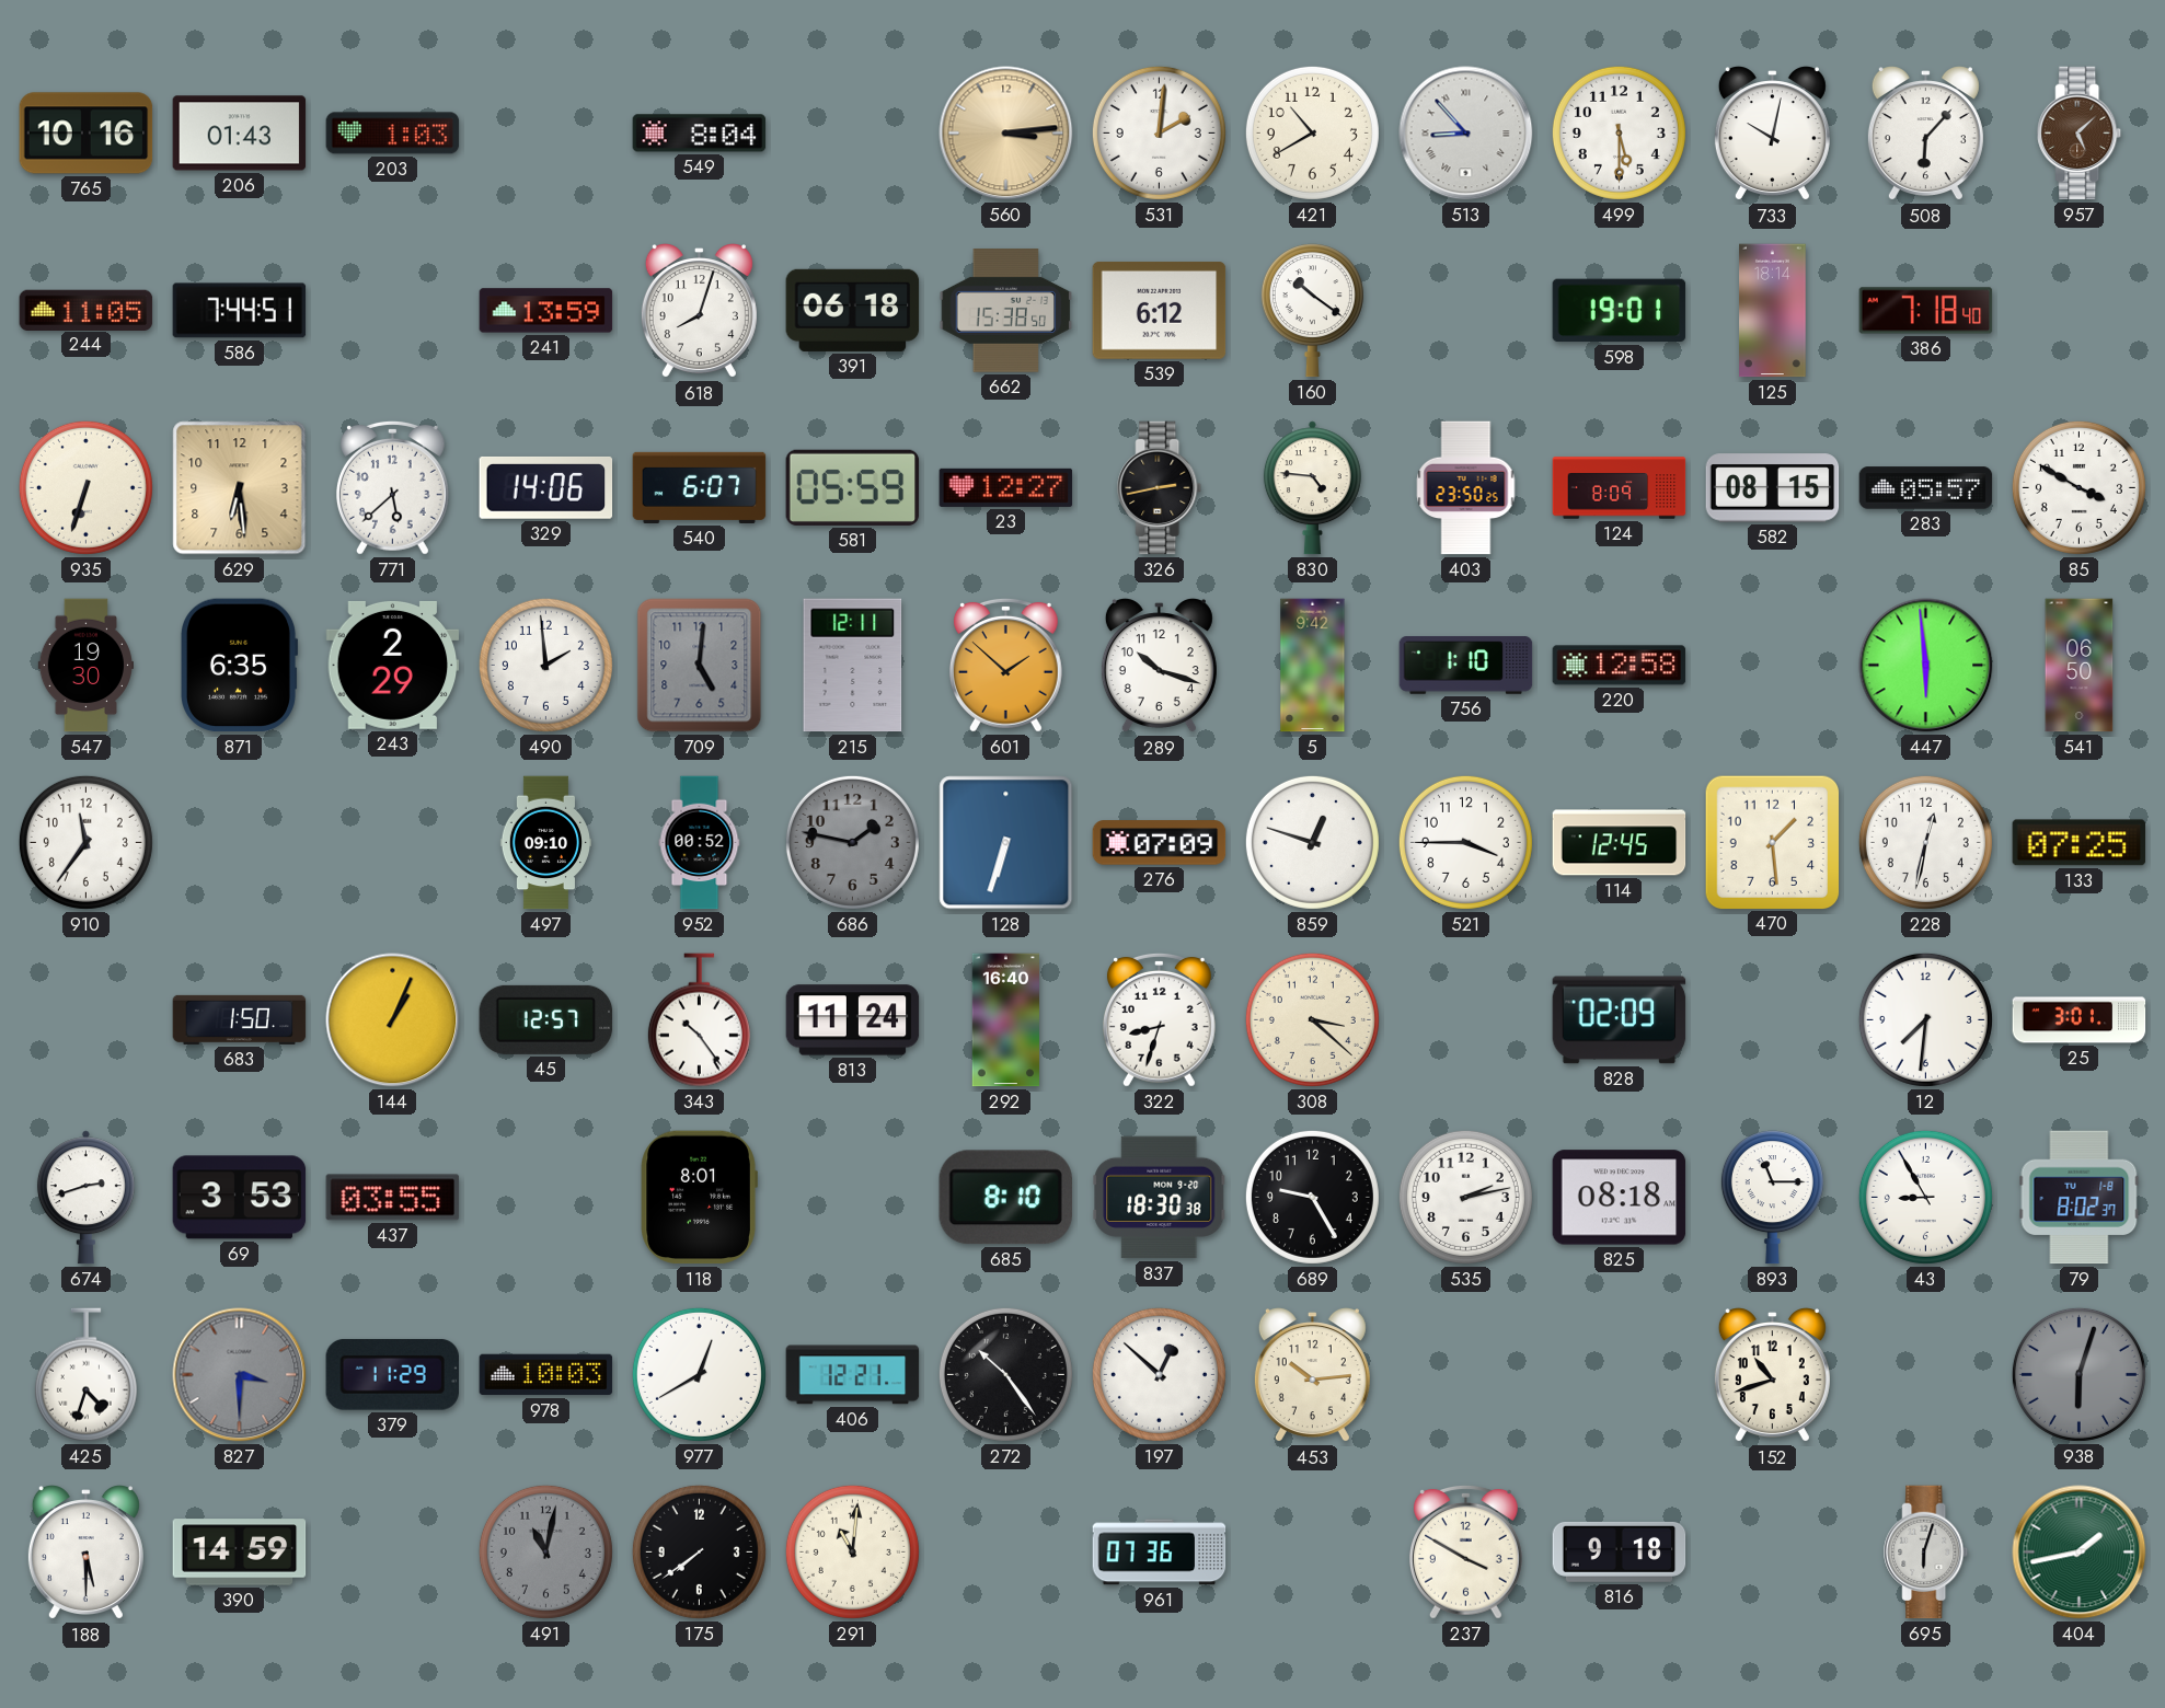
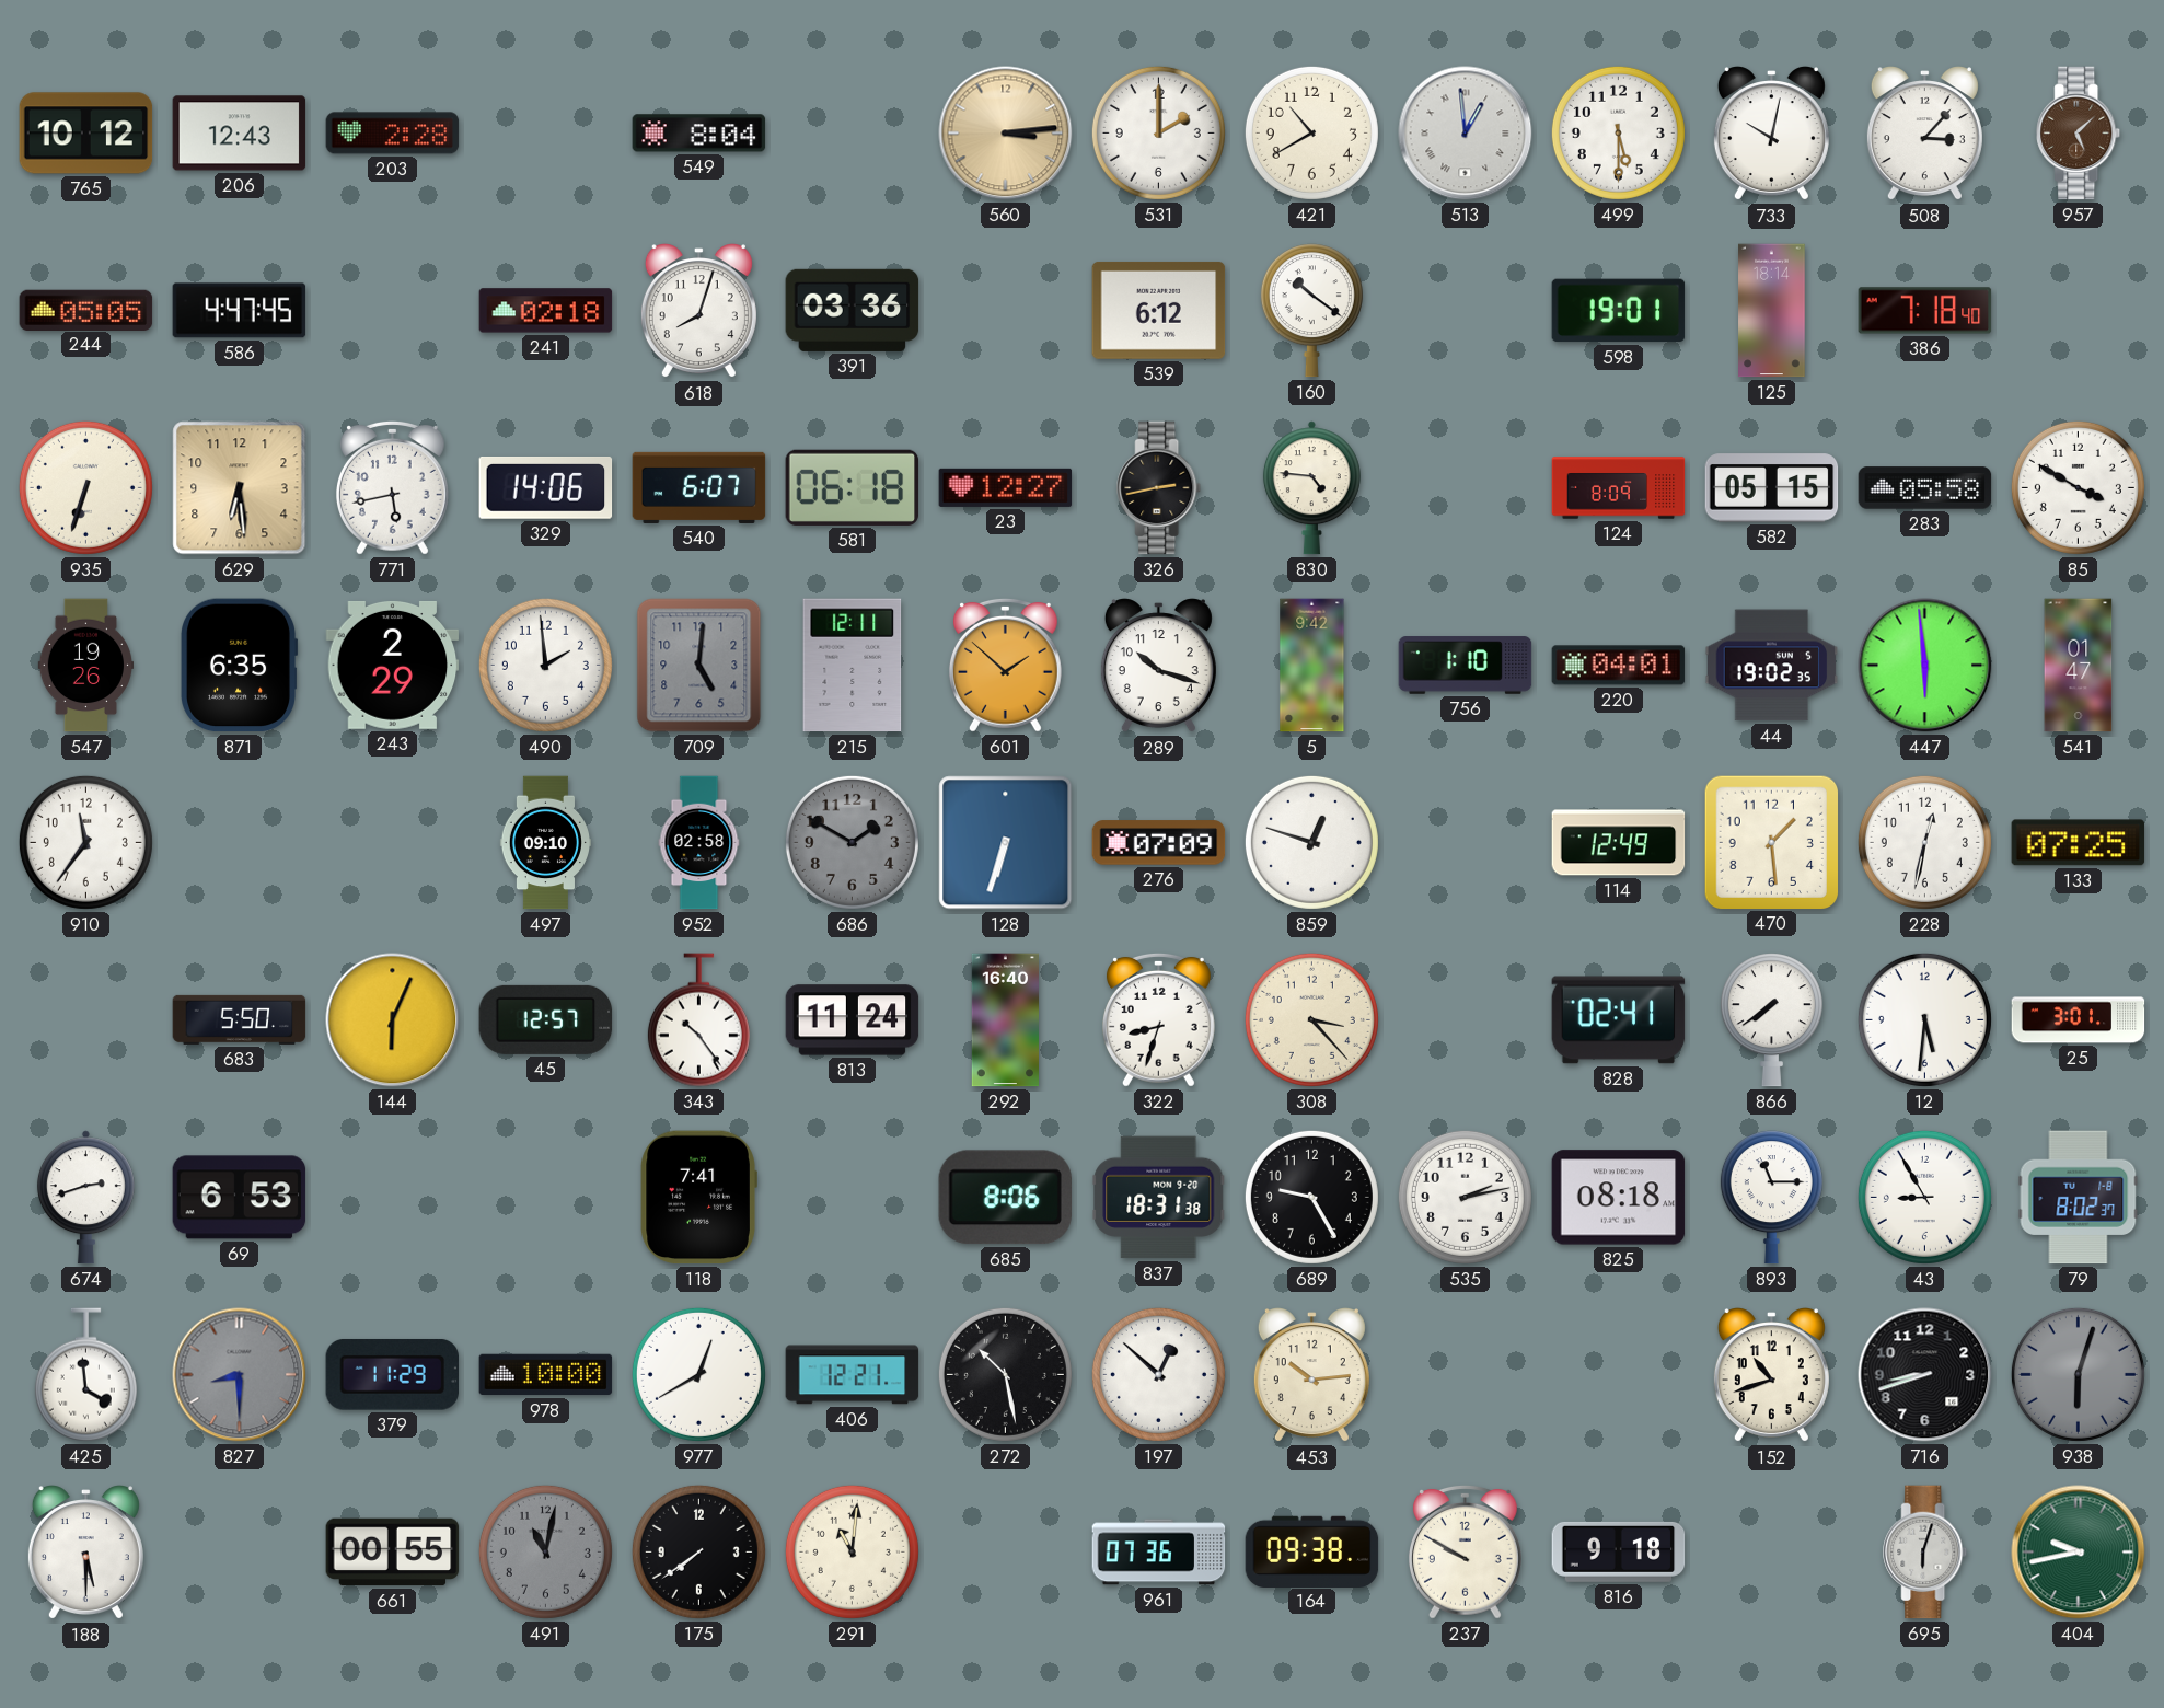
765: 10:16 -> 10:12 (86, 134)
206: 01:43 -> 12:43 (240, 134)
203: 1:03 -> 2:28 (393, 134)
531: 2:01 -> 2:00 (1158, 132)
513: 8:53 -> 12:59 (1466, 134)
508: 6:07 -> 3:07 (1924, 134)
244: 11:05 -> 05:05 (86, 310)
586: 7:44 -> 4:47 (240, 311)
241: 13:59 -> 02:18 (546, 311)
391: 06:18 -> 03:36 (853, 310)
662: 15:38 -> none (1006, 311)
771: 5:38 -> 5:43 (392, 487)
581: 05:59 -> 06:18 (853, 487)
403: 23:50 -> none (1466, 488)
582: 08:15 -> 05:15 (1772, 488)
283: 05:57 -> 05:58 (1925, 488)
547: 19:30 -> 19:26 (85, 666)
220: 12:58 -> 04:01 (1619, 666)
44: none -> 19:02 (1772, 666)
541: 06:50 -> 01:47 (2079, 666)
952: 00:52 -> 02:58 (699, 843)
686: 1:47 -> 1:50 (852, 842)
521: 3:45 -> none (1465, 842)
114: 12:45 -> 12:49 (1619, 843)
683: 1:50 -> 5:50 (240, 1019)
144: 1:04 -> 6:04 (393, 1020)
308: 3:22 -> 3:23 (1311, 1019)
828: 02:09 -> 02:41 (1619, 1020)
866: none -> 7:39 (1771, 1020)
12: 7:31 -> 5:31 (1924, 1019)
69: 3:53 -> 6:53 (240, 1198)
437: 03:55 -> none (393, 1198)
118: 8:01 -> 7:41 (698, 1198)
685: 8:10 -> 8:06 (1005, 1198)
837: 18:30 -> 18:31 (1159, 1198)
425: 4:33 -> 3:59 (85, 1375)
827: 3:30 -> 8:30 (240, 1375)
978: 10:03 -> 10:00 (546, 1375)
272: 10:24 -> 10:28 (1005, 1374)
716: none -> 8:42 (1925, 1375)
390: 14:59 -> none (240, 1553)
661: none -> 00:55 (393, 1553)
164: none -> 09:38 (1312, 1551)
237: 3:50 -> 9:50 (1465, 1551)
404: 1:43 -> 9:43 (2079, 1553)
